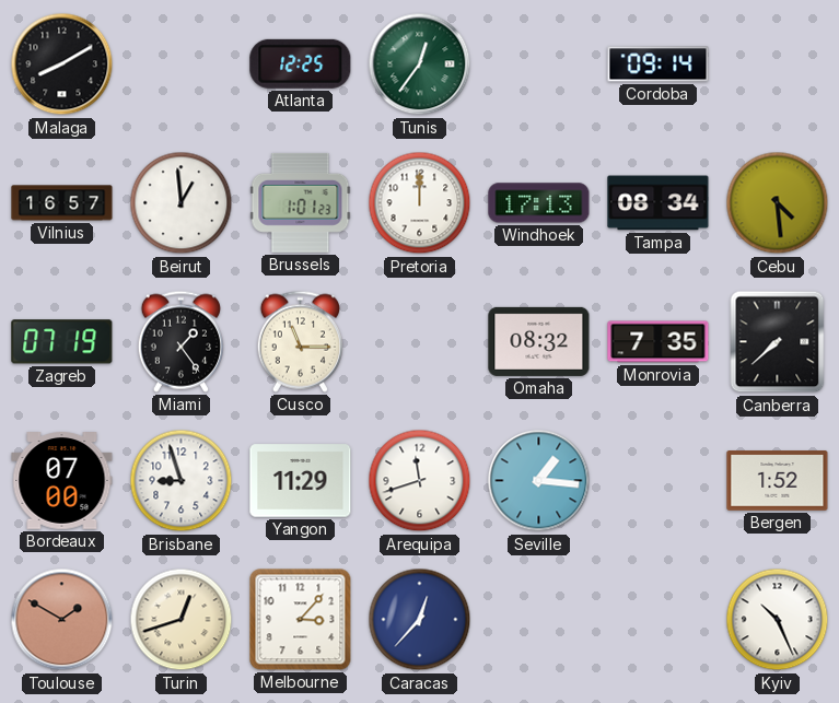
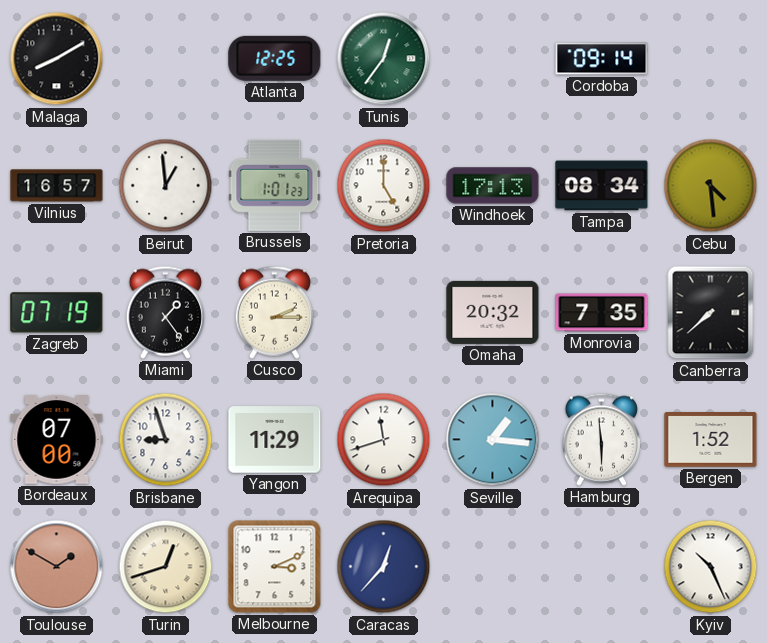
Pretoria: 12:00 -> 5:00 (384, 186)
Cusco: 11:15 -> 2:15 (274, 312)
Omaha: 08:32 -> 20:32 (493, 312)
Hamburg: none -> 5:59 (601, 439)
Melbourne: 3:07 -> 3:11 (275, 567)
